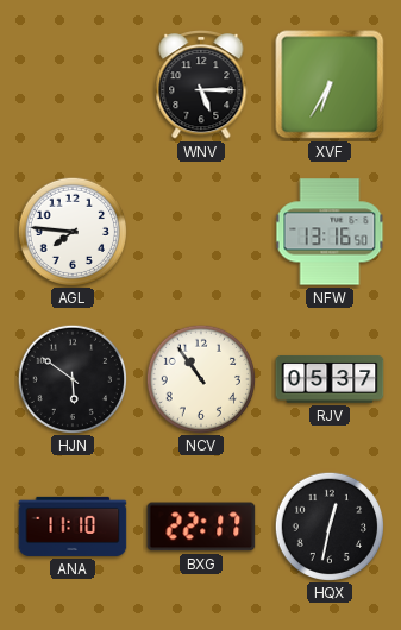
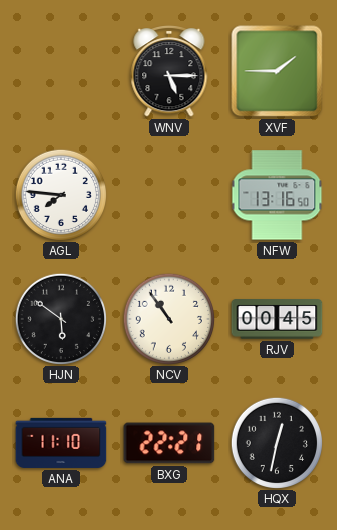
XVF: 6:35 -> 1:45 (277, 71)
RJV: 05:37 -> 00:45 (277, 319)
BXG: 22:17 -> 22:21 (169, 443)
